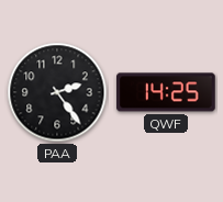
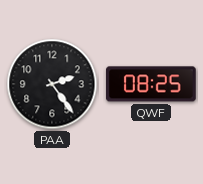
QWF: 14:25 -> 08:25 (151, 84)
